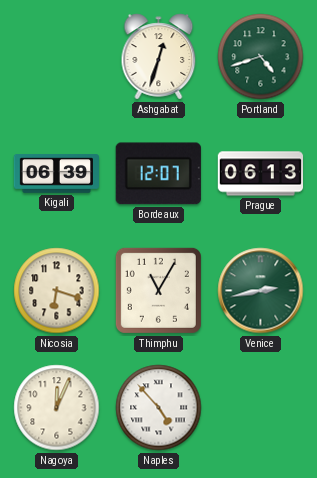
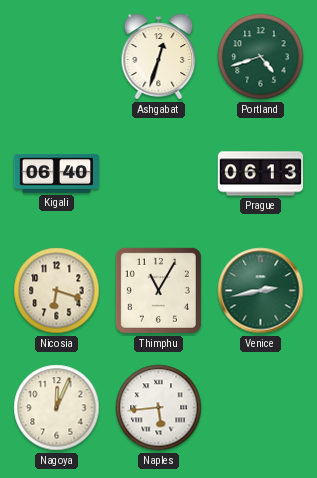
Kigali: 06:39 -> 06:40 (57, 174)
Bordeaux: 12:07 -> none (158, 174)
Naples: 4:53 -> 5:44 (159, 408)
